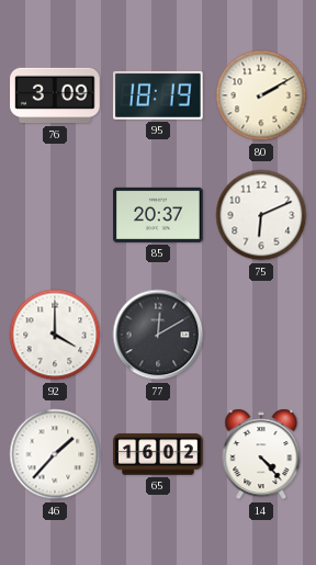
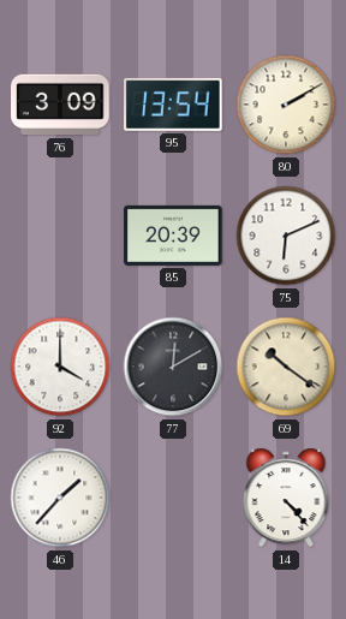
95: 18:19 -> 13:54 (174, 105)
85: 20:37 -> 20:39 (173, 236)
69: none -> 10:21 (286, 367)
65: 16:02 -> none (158, 454)
